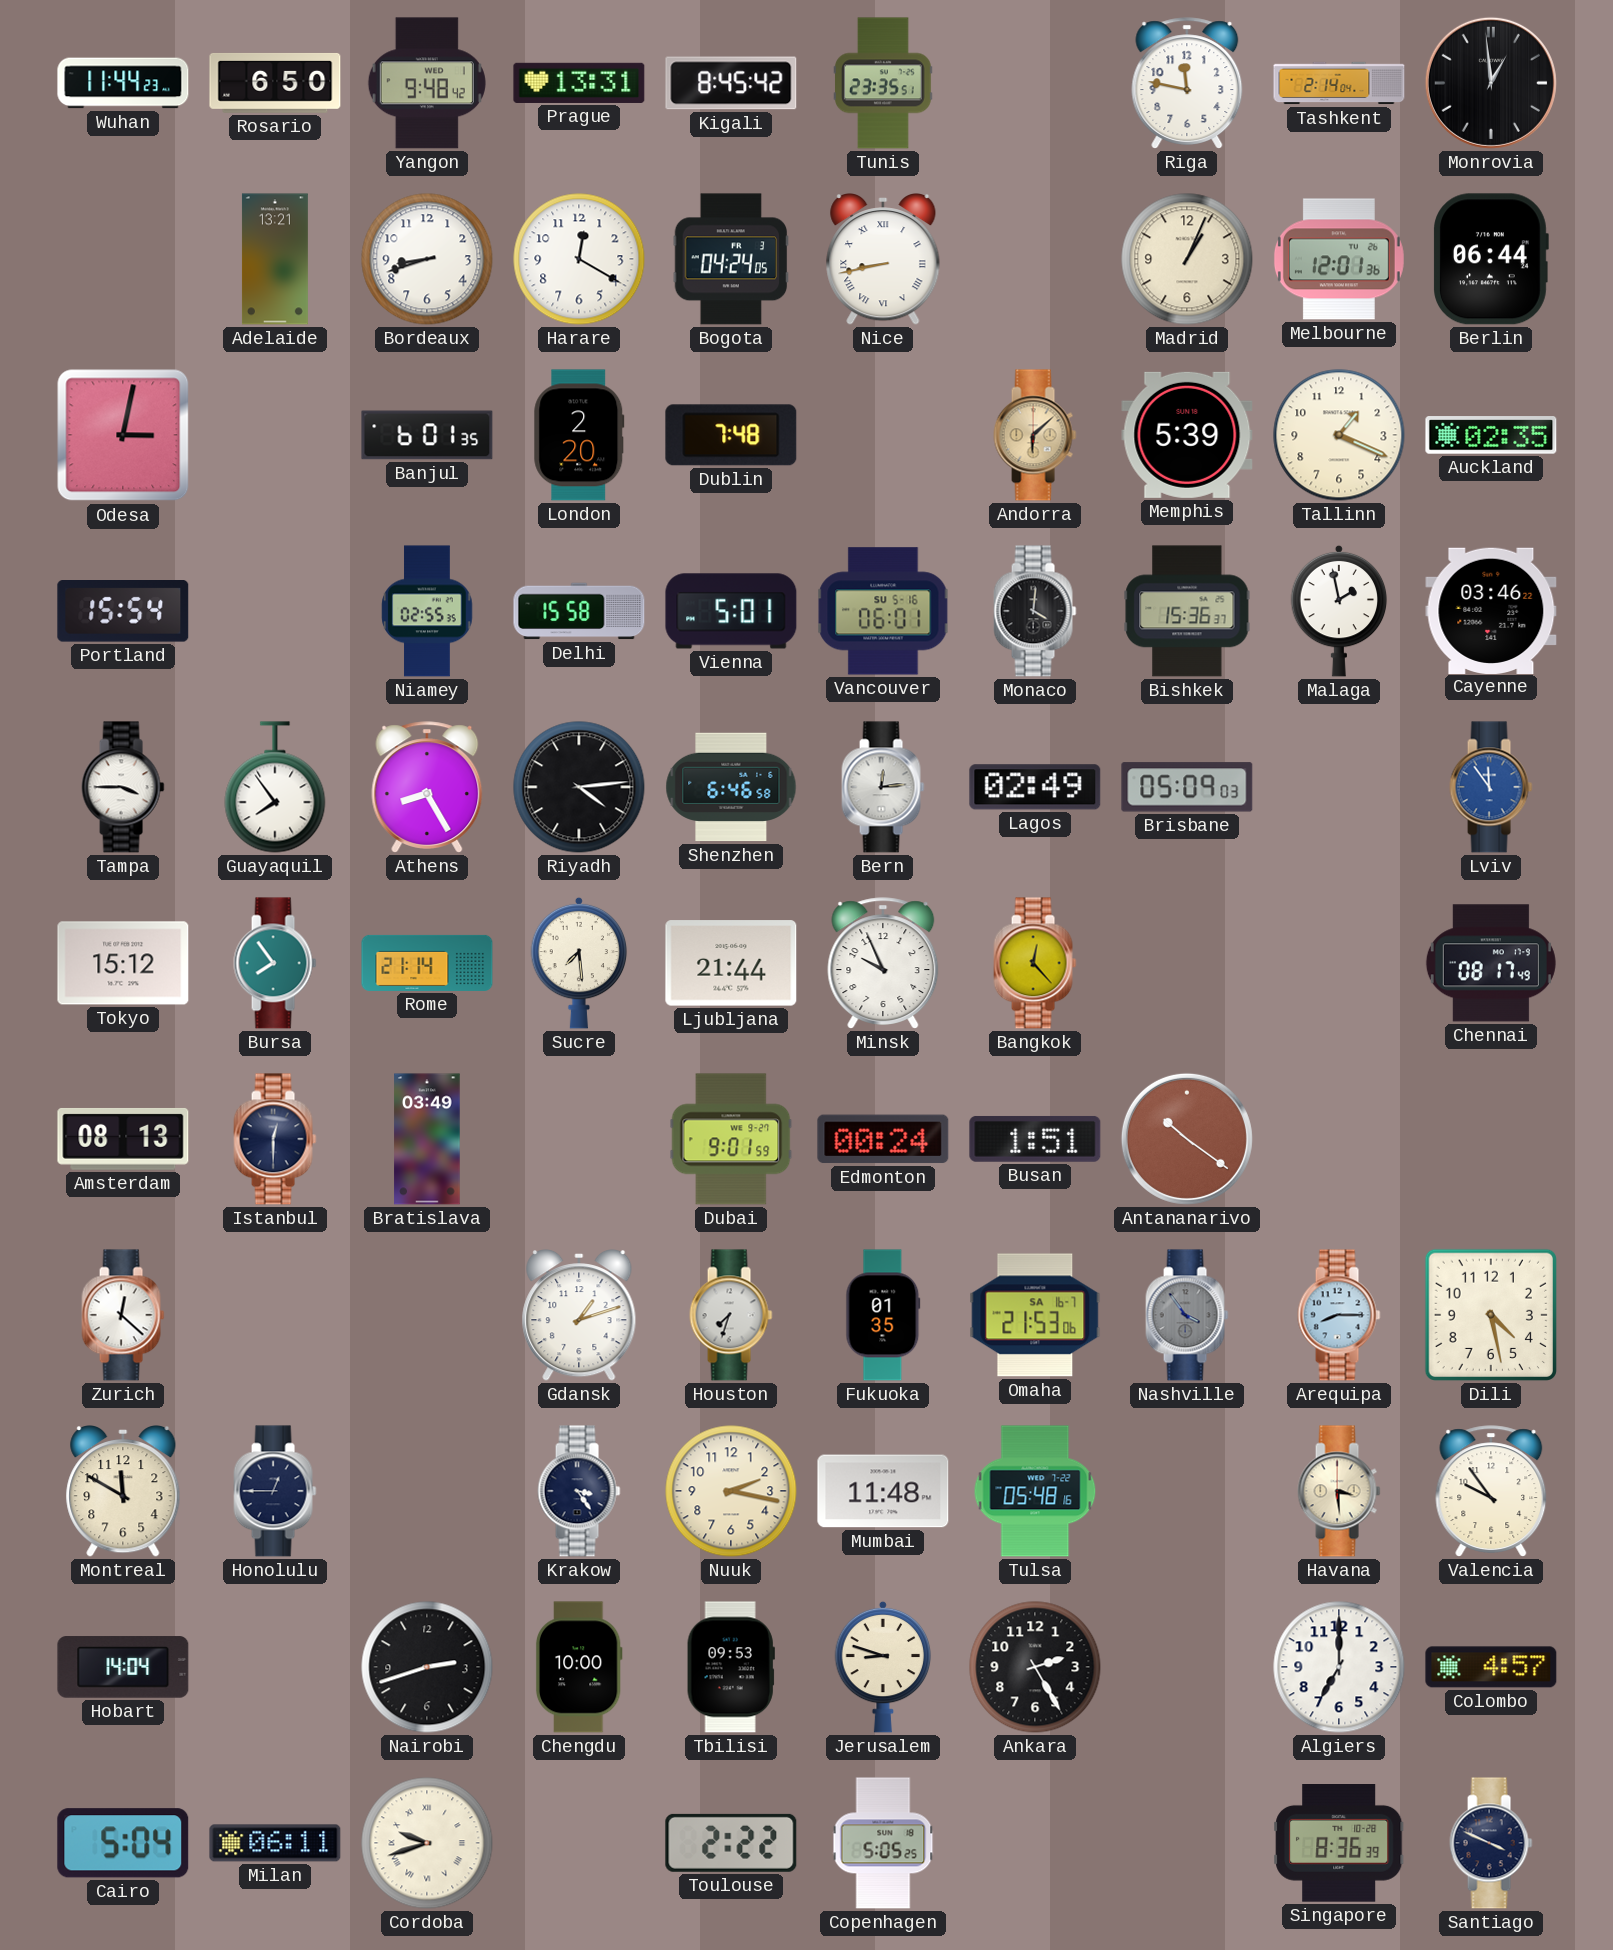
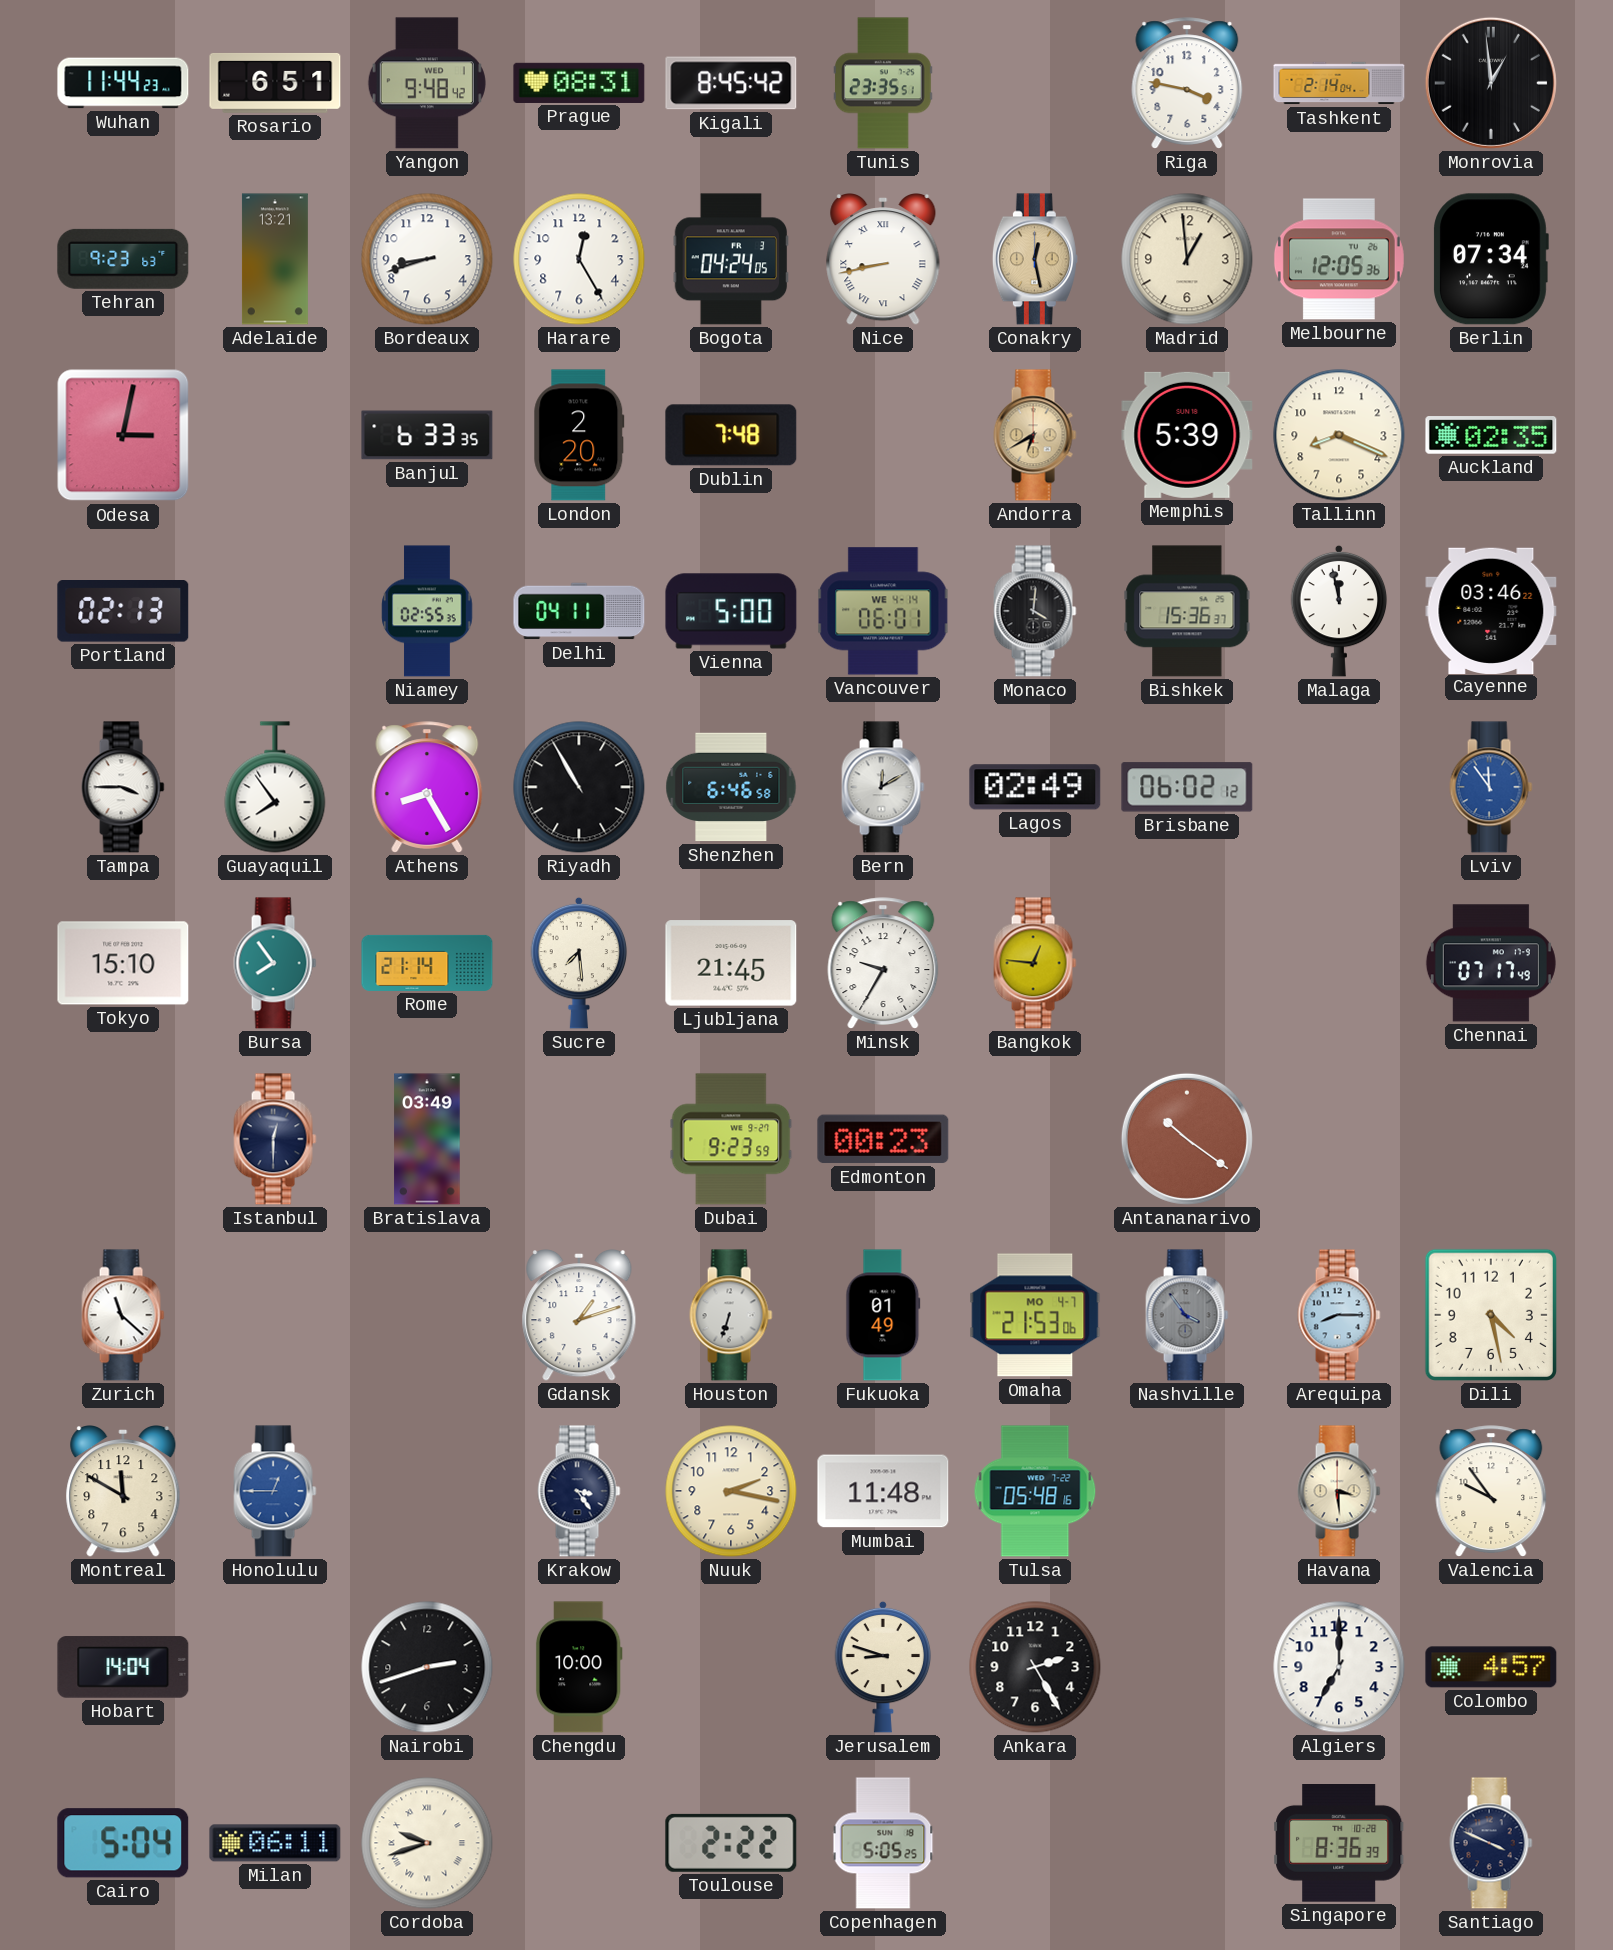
Rosario: 6:50 -> 6:51 (275, 83)
Prague: 13:31 -> 08:31 (579, 83)
Riga: 11:47 -> 3:47 (1187, 83)
Tehran: none -> 9:23 (123, 259)
Harare: 12:20 -> 12:25 (579, 259)
Conakry: none -> 12:28 (1035, 259)
Madrid: 1:04 -> 12:59 (1187, 259)
Melbourne: 12:01 -> 12:05 (1339, 259)
Berlin: 06:44 -> 07:34 (1491, 259)
Banjul: 6:01 -> 6:33 (427, 435)
Andorra: 6:08 -> 6:40 (1035, 435)
Tallinn: 1:19 -> 8:19 (1339, 435)
Portland: 15:54 -> 02:13 (123, 611)
Delhi: 15:58 -> 04:11 (579, 611)
Vienna: 5:01 -> 5:00 (731, 611)
Vancouver date: SU 5-16 -> WE 4-14 (883, 611)
Malaga: 1:58 -> 11:58 (1339, 611)
Riyadh: 4:14 -> 10:55 (579, 787)
Bern: 12:14 -> 12:10 (883, 787)
Brisbane: 05:09 -> 06:02 (1187, 787)
Tokyo: 15:12 -> 15:10 (123, 963)
Ljubljana: 21:44 -> 21:45 (731, 963)
Minsk: 9:56 -> 9:35 (883, 963)
Bangkok: 12:23 -> 12:46 (1035, 963)
Chennai: 08:17 -> 07:17 (1491, 963)
Amsterdam: 08:13 -> none (123, 1139)
Dubai: 9:01 -> 9:23 (731, 1139)
Edmonton: 00:24 -> 00:23 (883, 1139)
Busan: 1:51 -> none (1035, 1139)
Zurich: 12:22 -> 11:22 (123, 1315)
Houston: 7:33 -> 6:33 (731, 1315)
Fukuoka: 01:35 -> 01:49 (883, 1315)
Omaha date: SA 16-7 -> MO 4-7 (1035, 1315)
Honolulu dial: navy -> blue (275, 1491)
Tbilisi: 09:53 -> none (731, 1667)
